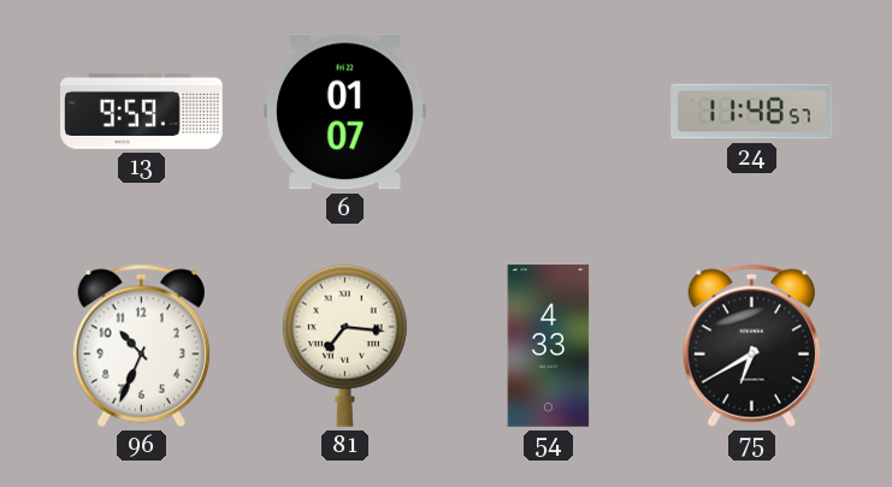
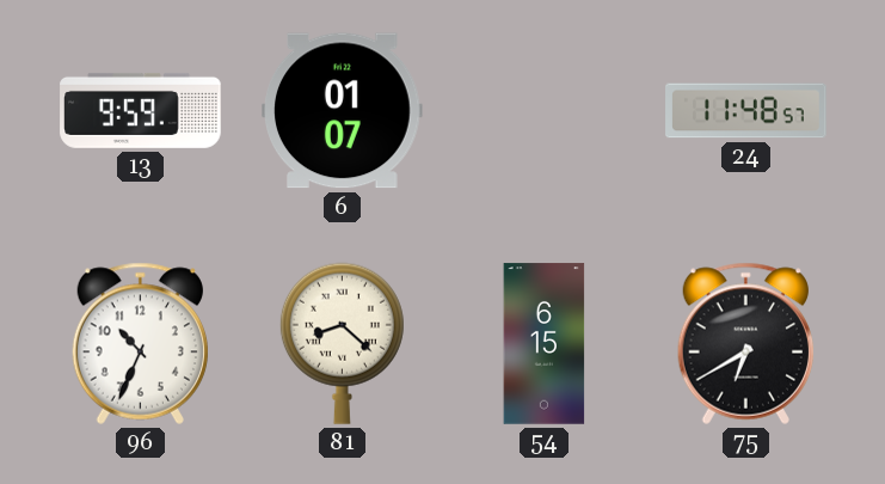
81: 7:16 -> 8:22 (342, 343)
54: 4:33 -> 6:15 (545, 344)
